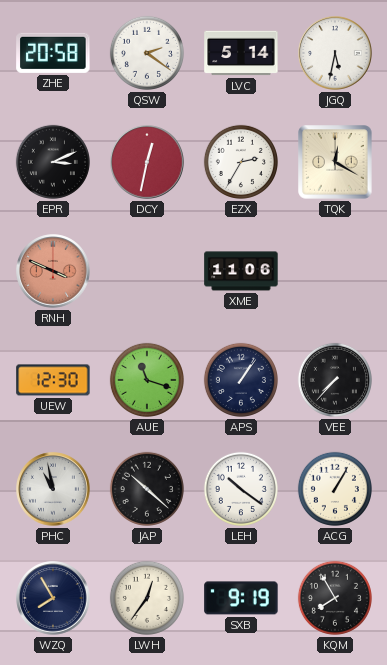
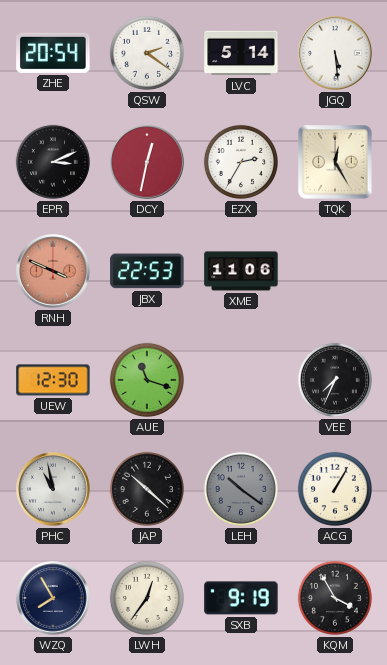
ZHE: 20:58 -> 20:54 (53, 53)
JGQ: 5:32 -> 5:29 (335, 53)
TQK: 12:20 -> 12:25 (335, 162)
JBX: none -> 22:53 (147, 271)
APS: 1:06 -> none (241, 380)
VEE: 7:37 -> 7:34 (335, 380)
LEH dial: white -> grey (241, 489)
KQM: 7:55 -> 3:55 (335, 598)
